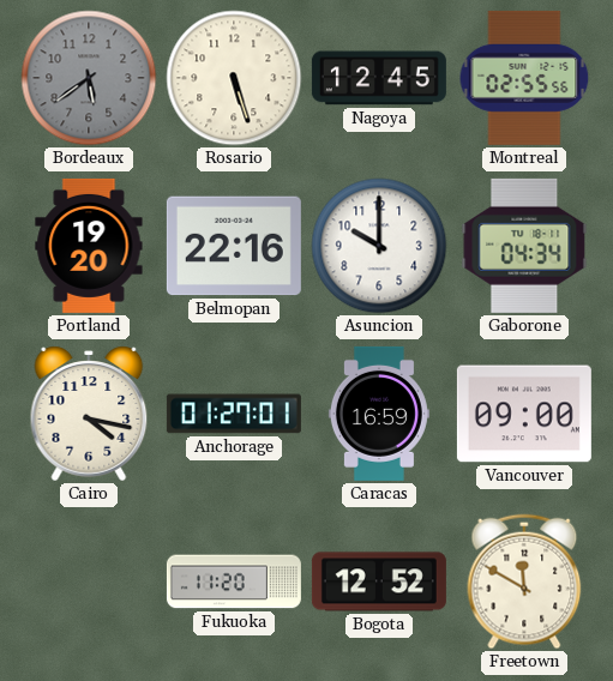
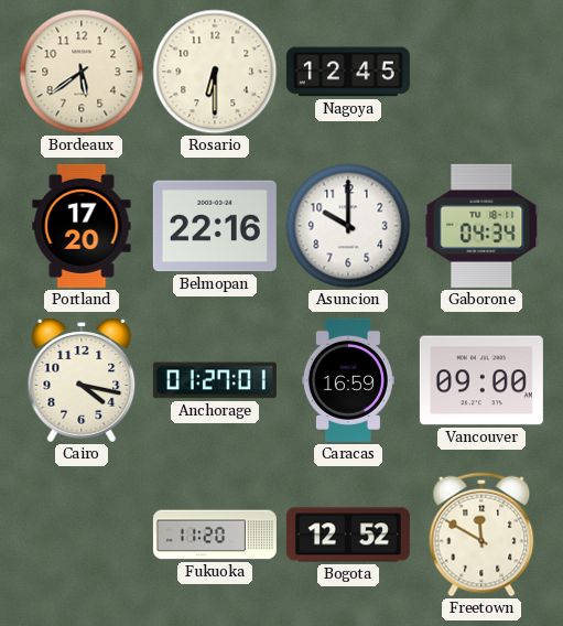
Bordeaux dial: grey -> cream (82, 72)
Rosario: 5:27 -> 6:30 (215, 72)
Montreal: 02:55 -> none (524, 78)
Portland: 19:20 -> 17:20 (82, 226)
